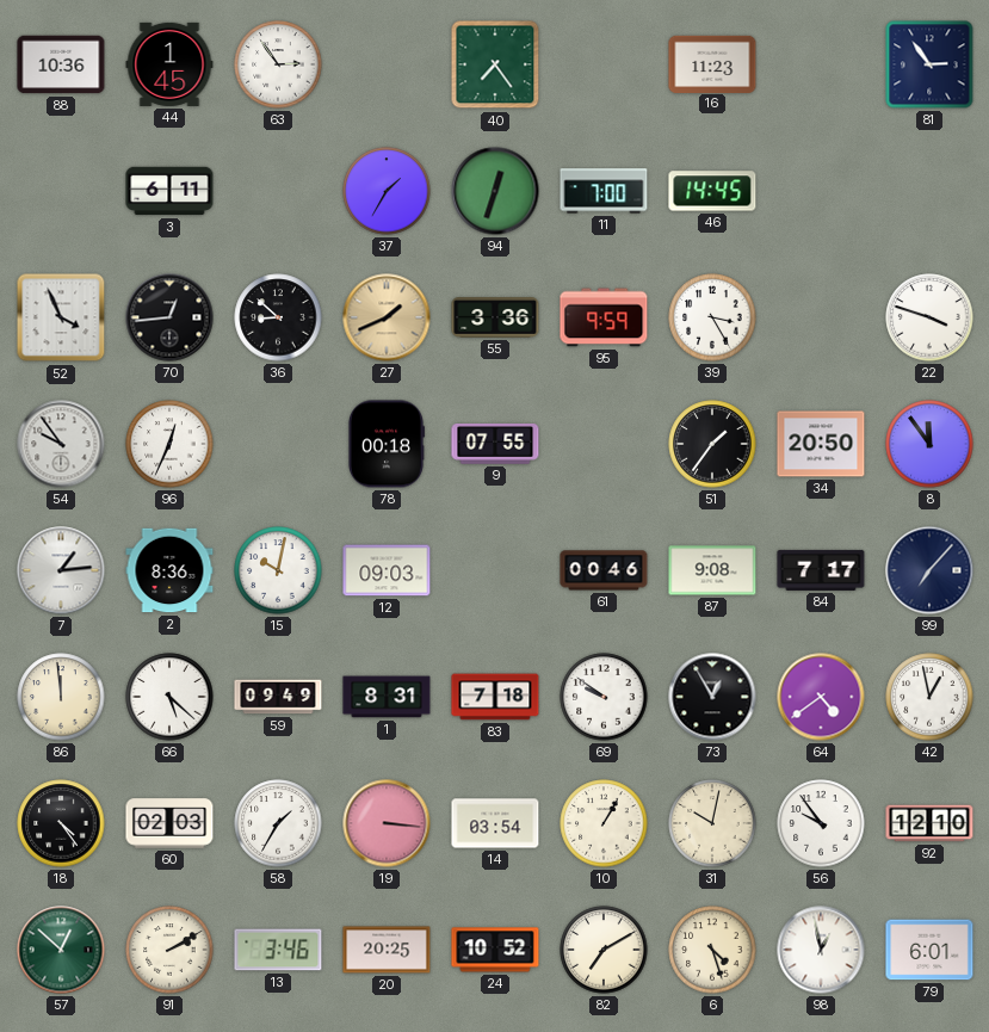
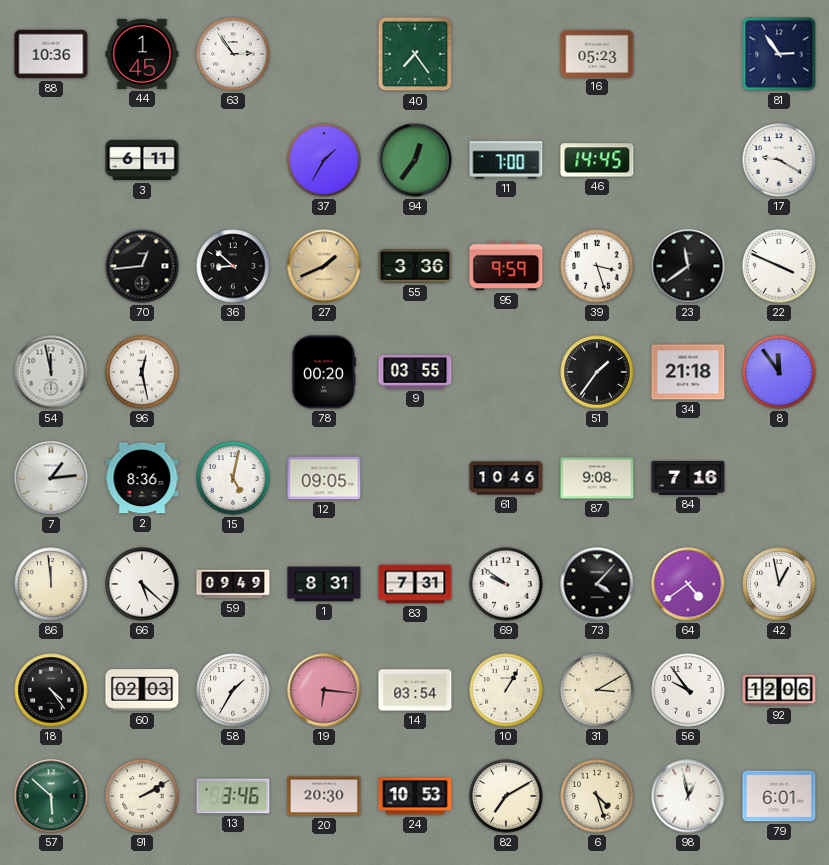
16: 11:23 -> 05:23 (597, 53)
94: 12:33 -> 12:36 (415, 160)
17: none -> 9:20 (779, 160)
52: 3:56 -> none (61, 317)
39: 3:25 -> 3:27 (597, 266)
23: none -> 11:39 (688, 266)
22: 3:48 -> 3:49 (779, 266)
54: 9:54 -> 11:58 (51, 372)
96: 12:34 -> 12:28 (142, 372)
78: 00:18 -> 00:20 (323, 372)
9: 07:55 -> 03:55 (415, 373)
34: 20:50 -> 21:18 (688, 372)
15: 10:02 -> 5:02 (233, 478)
12: 09:03 -> 09:05 (324, 478)
61: 00:46 -> 10:46 (506, 478)
84: 7:17 -> 7:16 (688, 478)
99: 7:07 -> none (929, 570)
83: 7:18 -> 7:31 (415, 584)
73: 12:55 -> 4:07 (597, 584)
19: 3:16 -> 6:16 (324, 690)
31: 10:02 -> 3:10 (597, 690)
92: 12:10 -> 12:06 (779, 690)
57: 12:52 -> 5:52 (51, 796)
20: 20:25 -> 20:30 (324, 796)
24: 10:52 -> 10:53 (415, 796)
